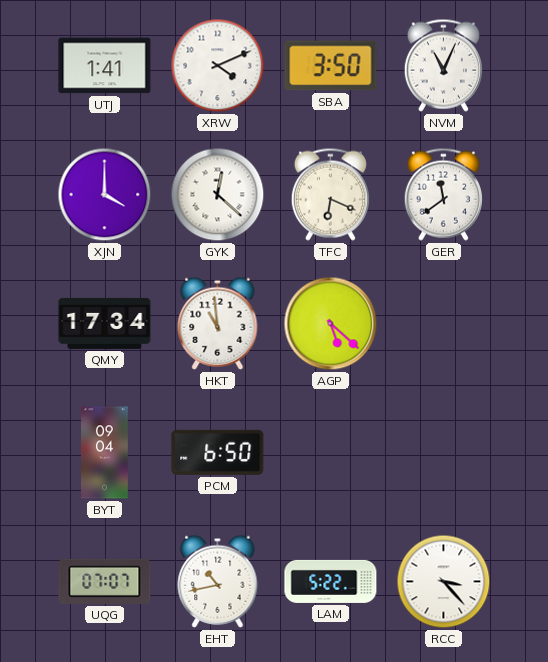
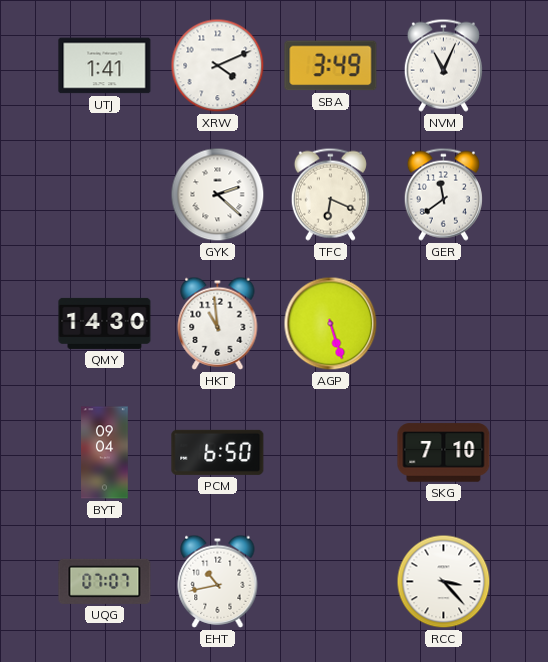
SBA: 3:50 -> 3:49 (331, 66)
XJN: 4:00 -> none (105, 195)
GYK: 12:22 -> 2:22 (218, 195)
QMY: 17:34 -> 14:30 (105, 323)
AGP: 5:22 -> 5:27 (331, 324)
SKG: none -> 7:10 (444, 453)
LAM: 5:22 -> none (331, 581)
